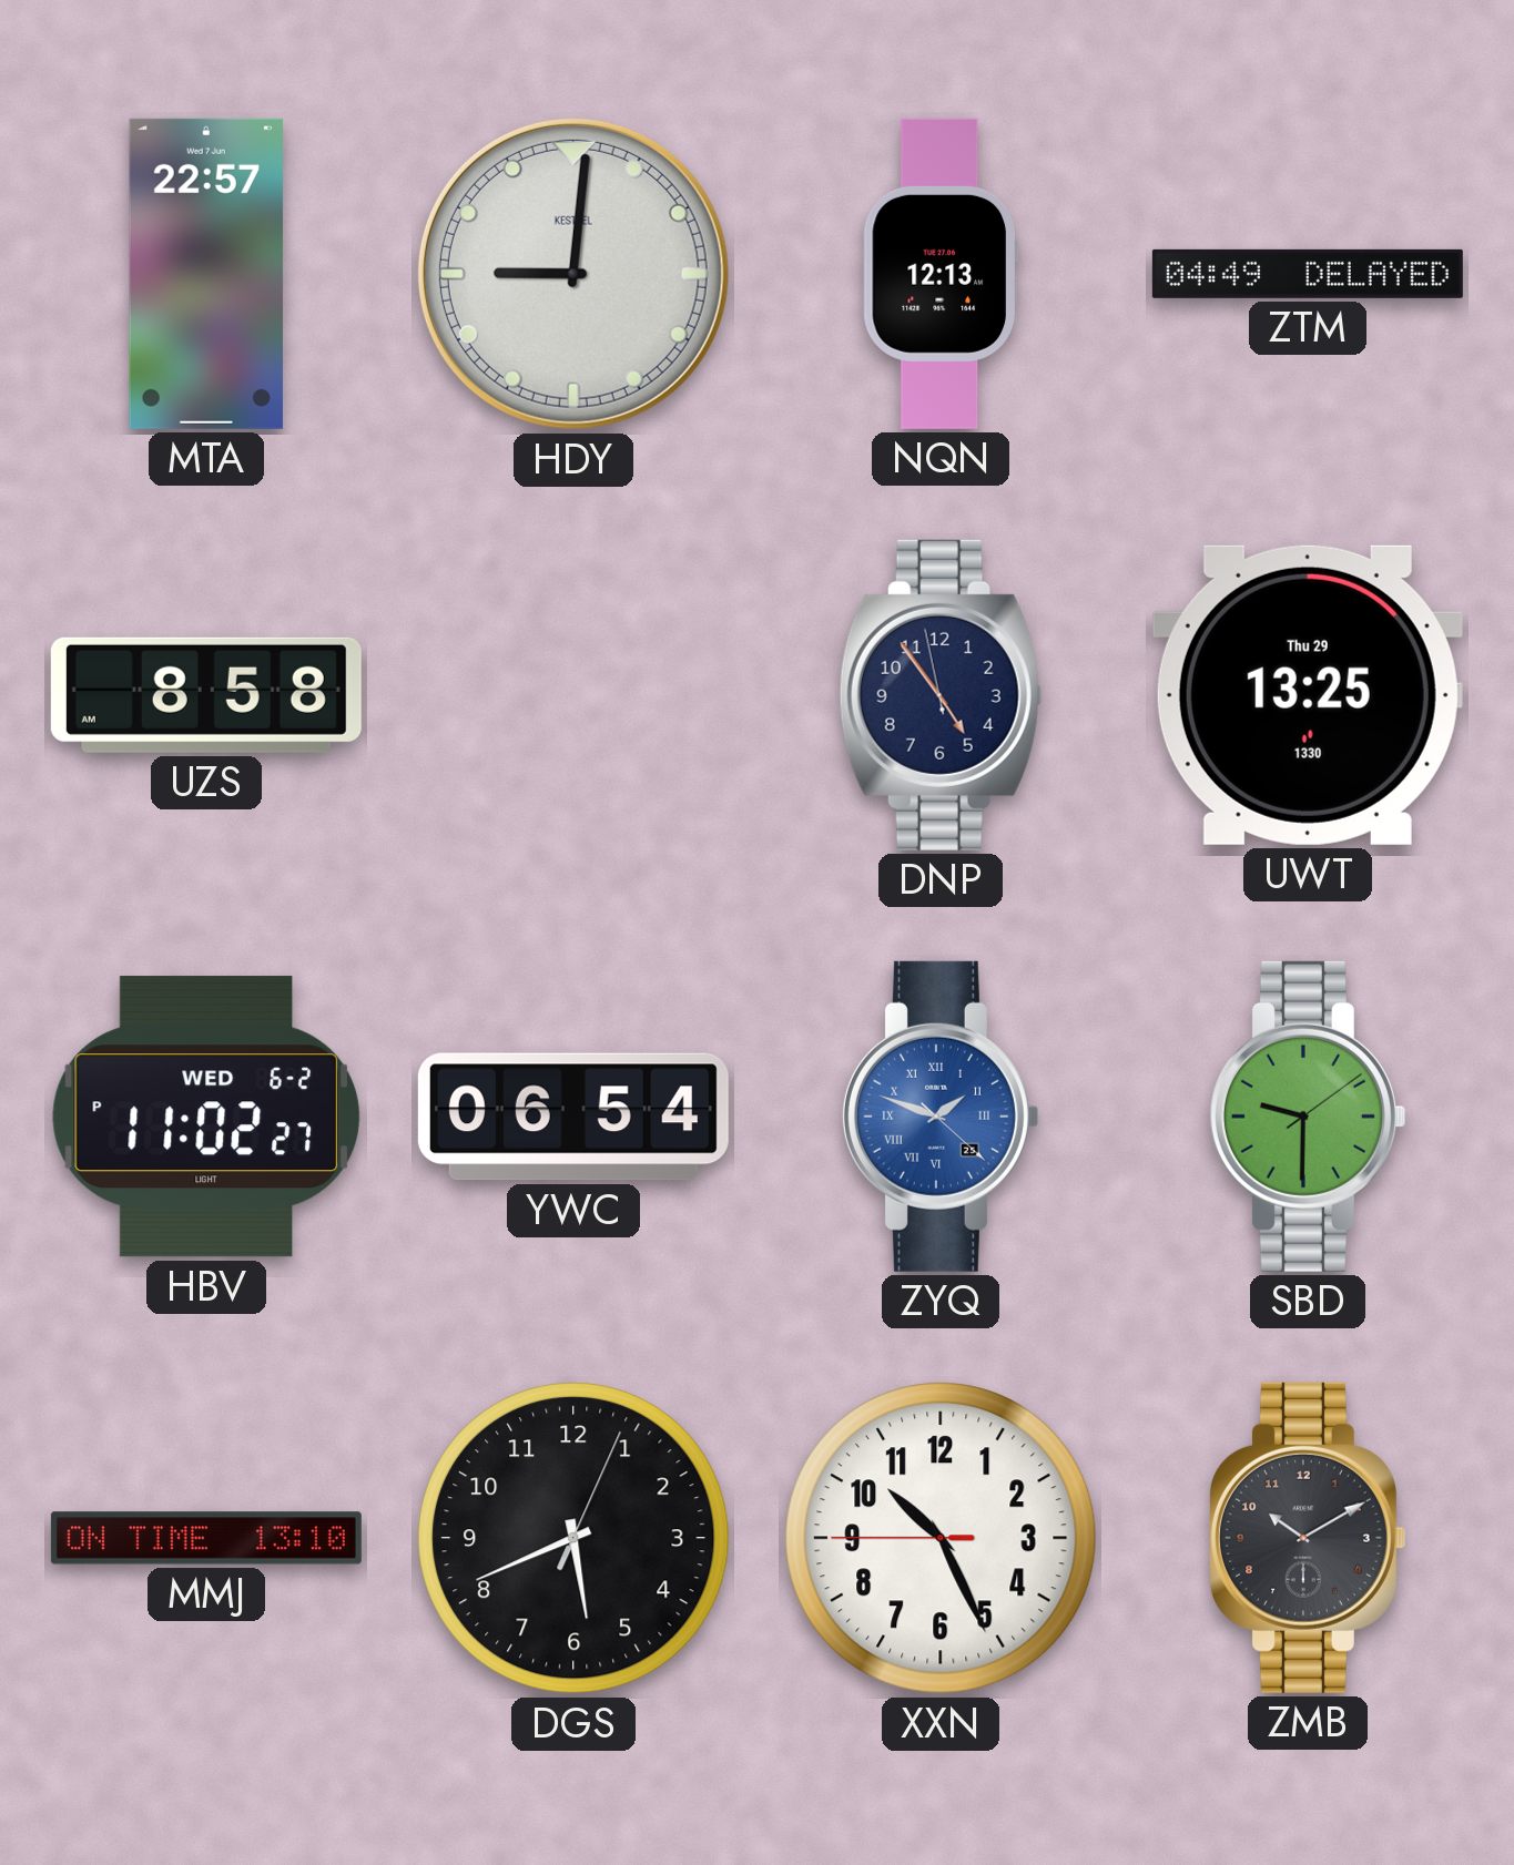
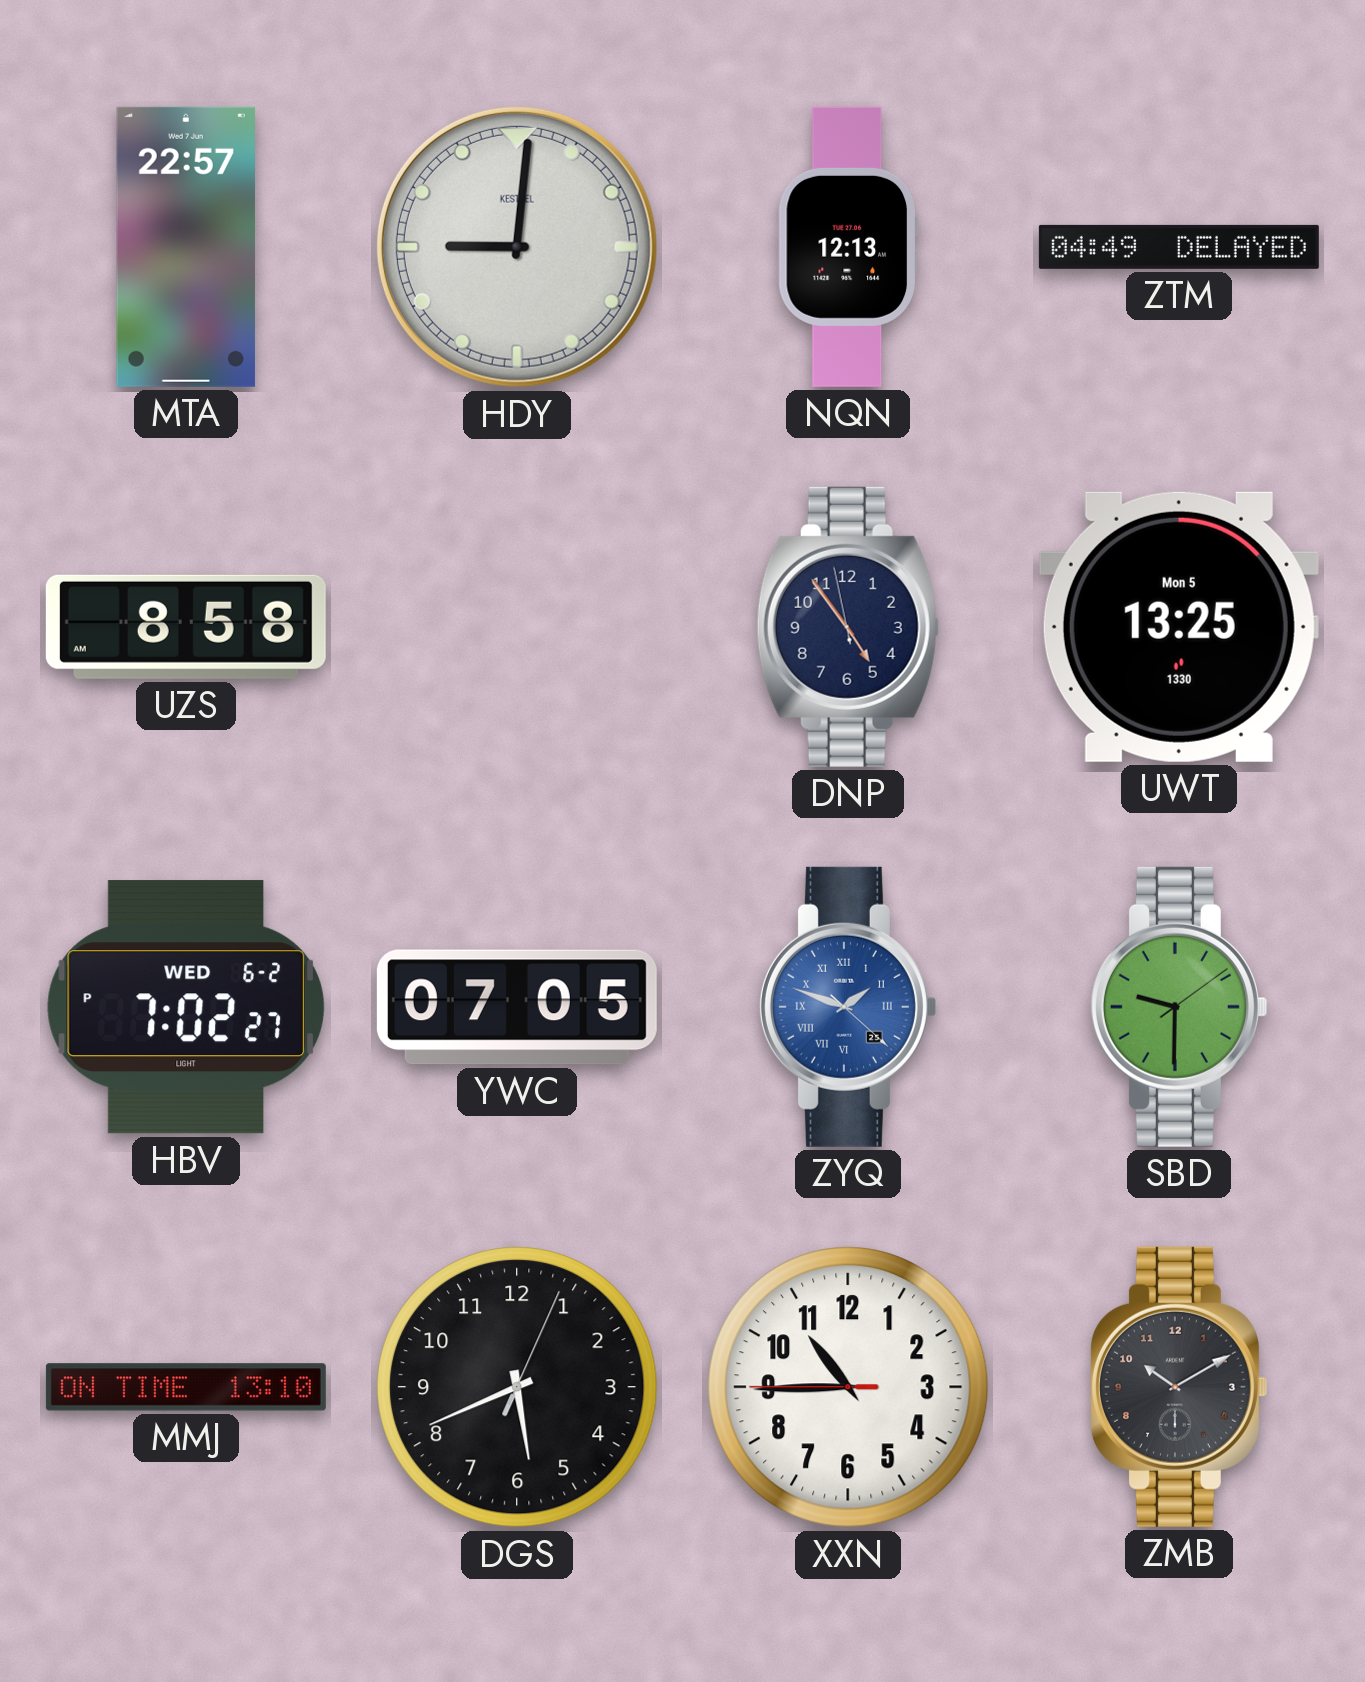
UWT date: Thu 29 -> Mon 5 (1179, 627)
HBV: 11:02 -> 7:02 (186, 1007)
YWC: 06:54 -> 07:05 (517, 1007)
XXN: 10:25 -> 10:44 (848, 1387)
